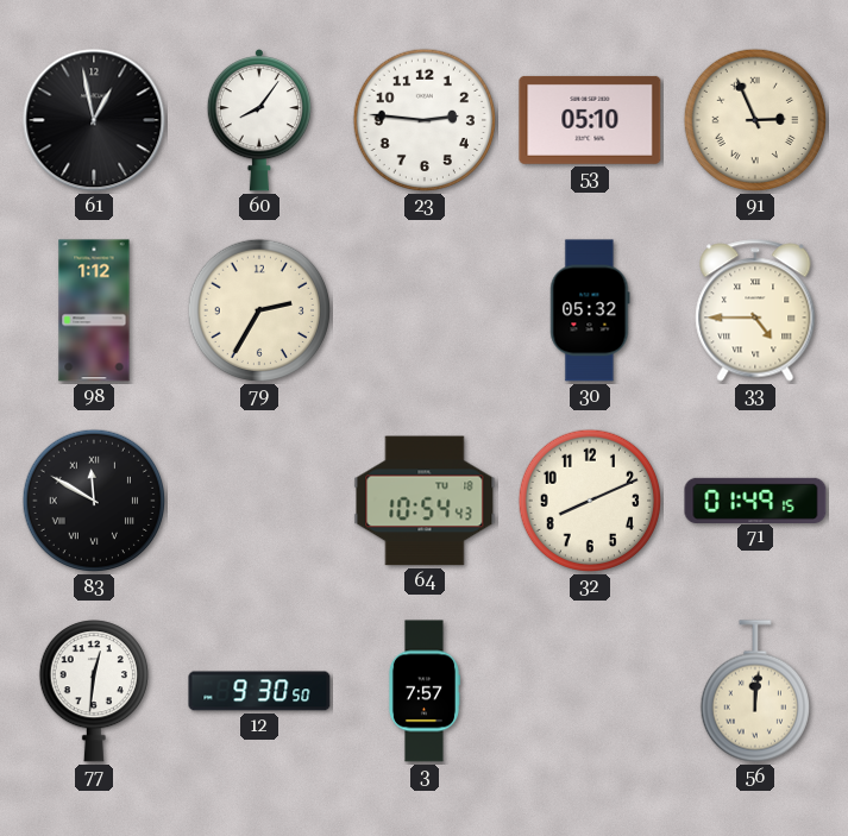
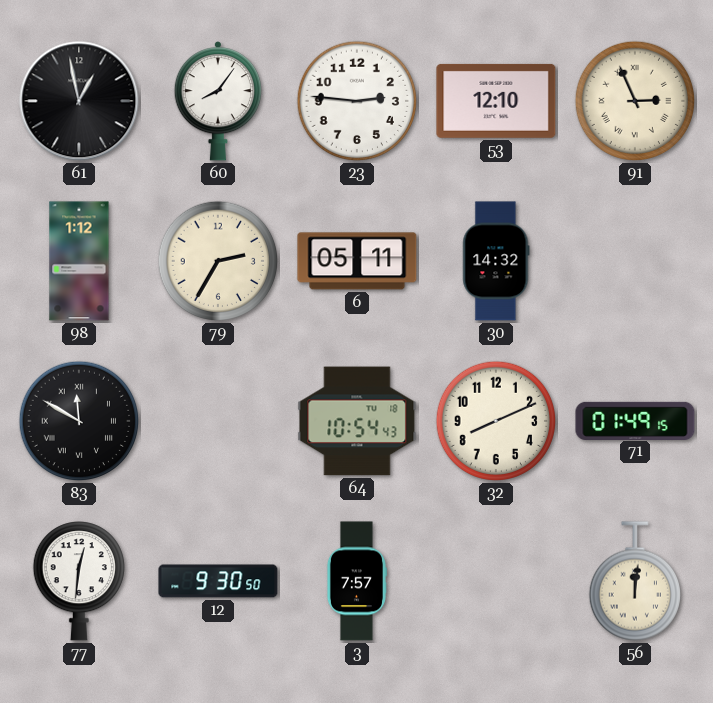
53: 05:10 -> 12:10 (496, 101)
6: none -> 05:11 (357, 261)
30: 05:32 -> 14:32 (496, 261)
33: 4:45 -> none (755, 310)
